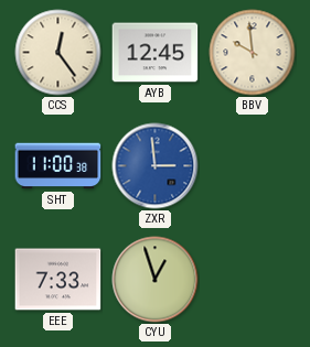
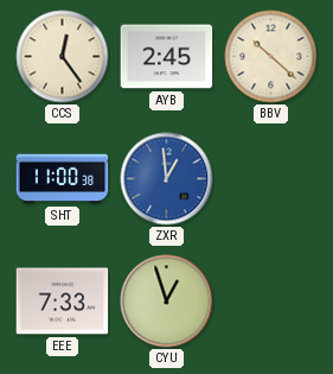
AYB: 12:45 -> 2:45 (167, 57)
BBV: 9:59 -> 10:22 (271, 57)
ZXR: 2:59 -> 12:59 (167, 179)
